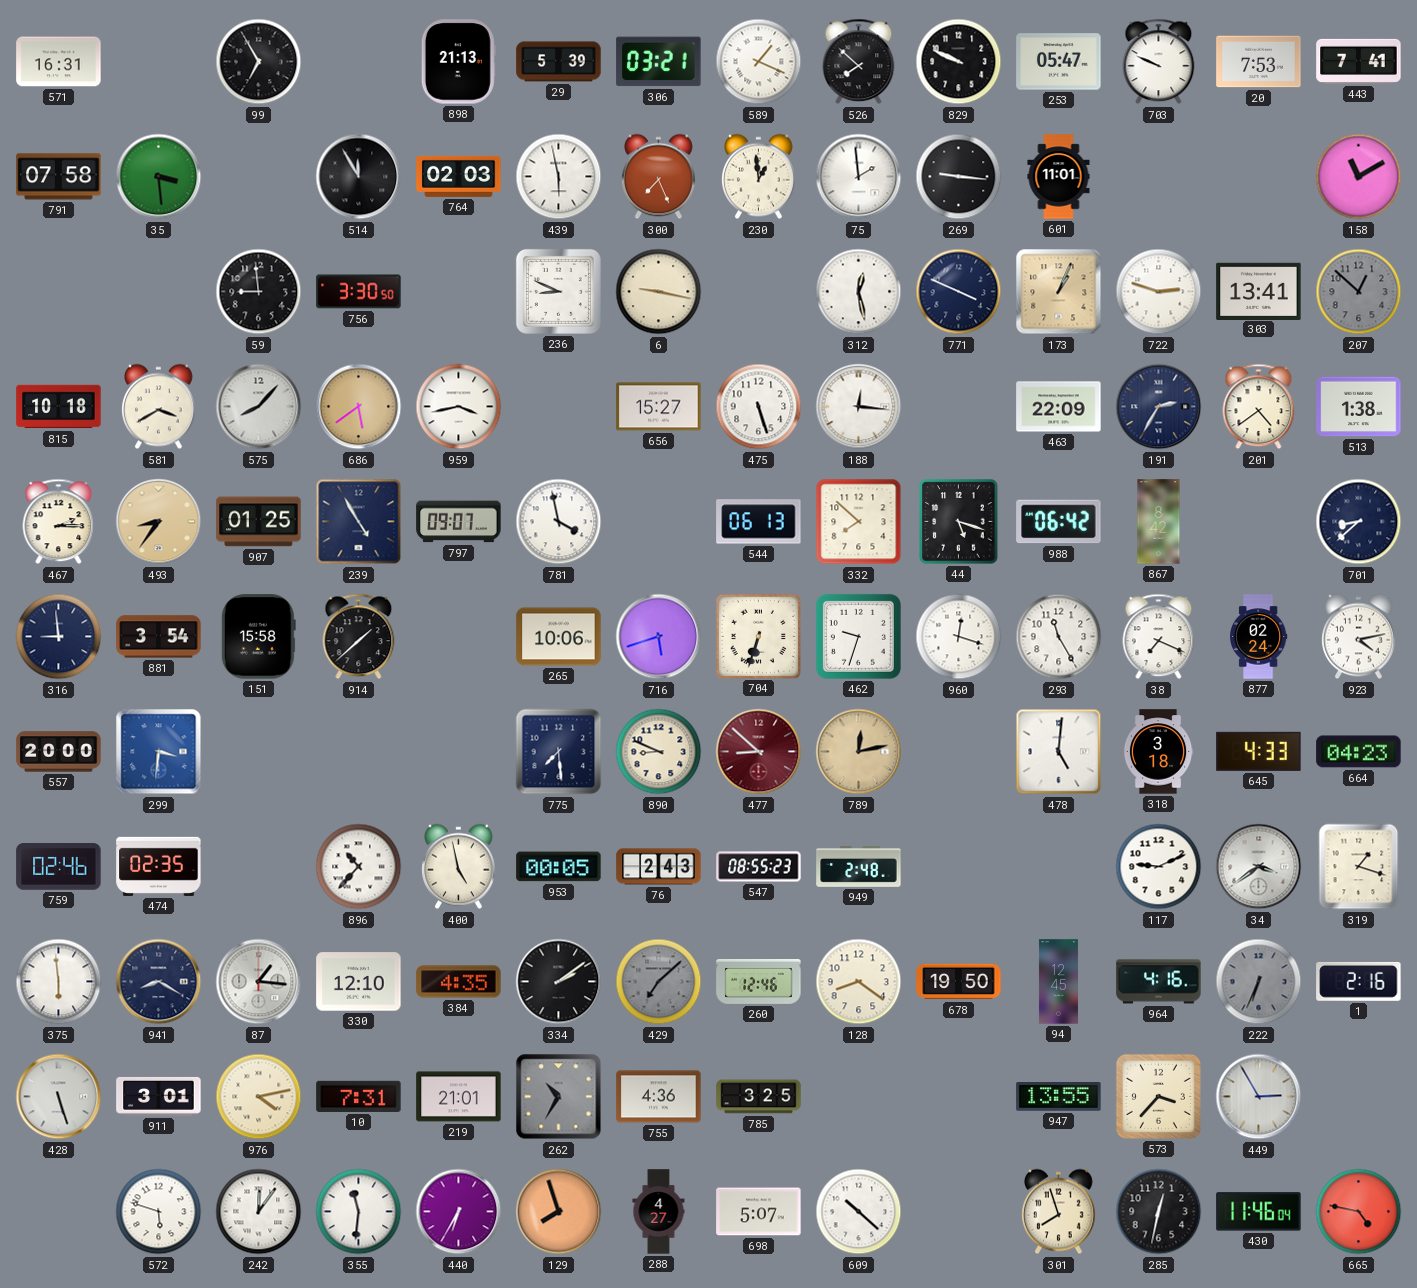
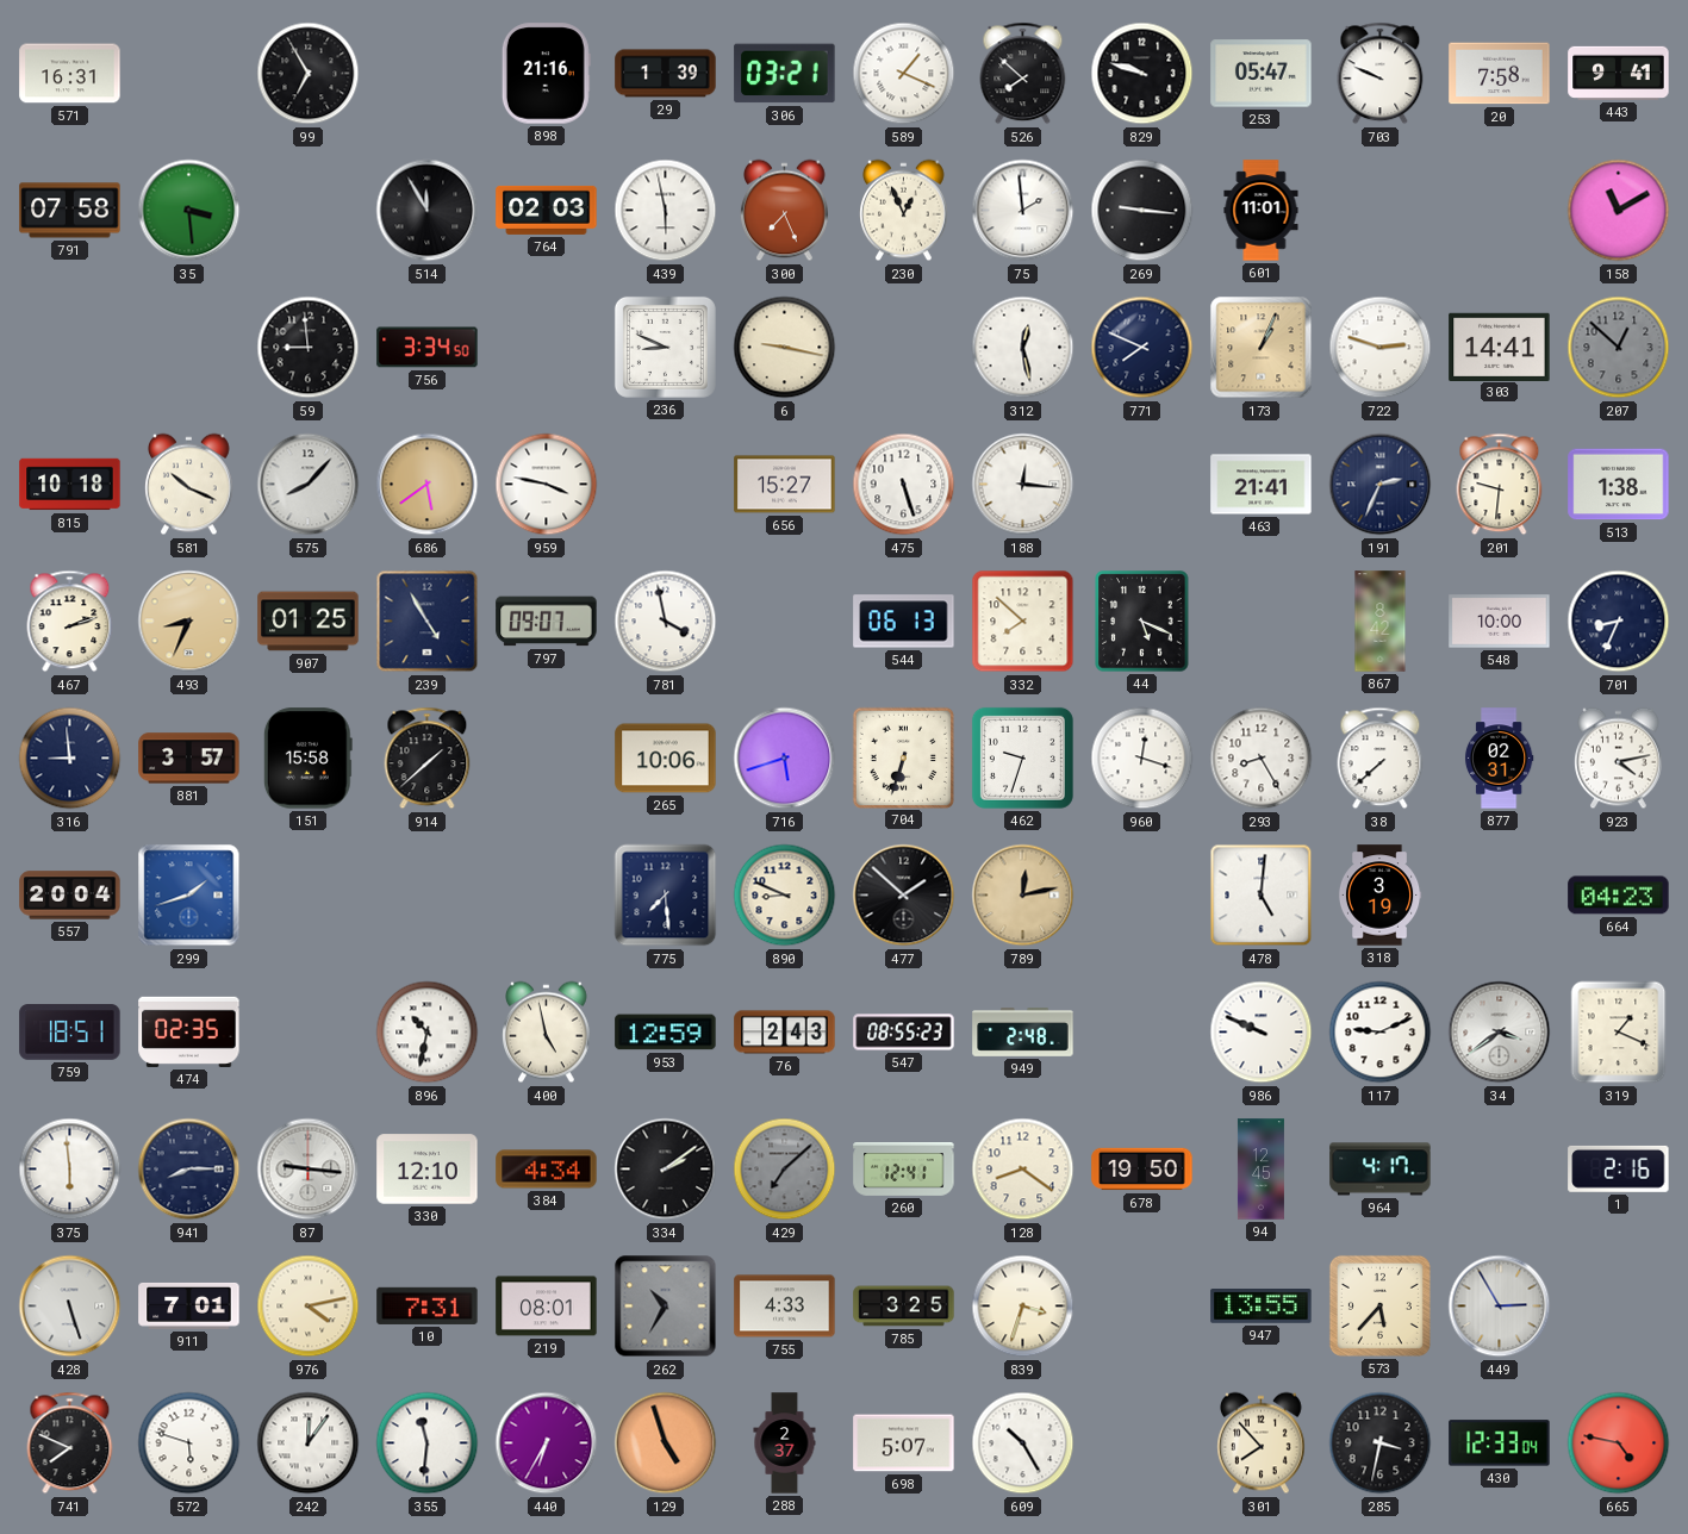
898: 21:13 -> 21:16 (546, 74)
29: 5:39 -> 1:39 (666, 74)
829: 9:49 -> 9:48 (1142, 74)
20: 7:53 -> 7:58 (1500, 74)
443: 7:41 -> 9:41 (1619, 73)
230: 12:59 -> 12:56 (904, 211)
756: 3:30 -> 3:34 (428, 348)
771: 3:49 -> 7:49 (1142, 348)
303: 13:41 -> 14:41 (1500, 347)
581: 3:40 -> 10:19 (189, 485)
959: 3:43 -> 3:47 (547, 485)
463: 22:09 -> 21:41 (1262, 485)
191: 2:35 -> 2:34 (1381, 485)
201: 4:39 -> 9:31 (1500, 485)
467: 2:15 -> 2:12 (70, 622)
493: 8:36 -> 8:34 (189, 622)
44: 5:18 -> 5:19 (1142, 622)
988: 06:42 -> none (1059, 522)
548: none -> 10:00 (1500, 622)
701: 8:38 -> 8:34 (1619, 622)
881: 3:54 -> 3:57 (189, 759)
293: 11:25 -> 8:25 (1262, 759)
38: 7:19 -> 7:38 (1381, 759)
877: 02:24 -> 02:31 (1499, 759)
557: 20:00 -> 20:04 (70, 896)
299: 3:31 -> 1:42 (189, 896)
477: 8:52 -> 1:52 (904, 896)
477 dial: burgundy -> black (904, 896)
318: 3:18 -> 3:19 (1379, 896)
645: 4:33 -> none (1259, 751)
759: 02:46 -> 18:51 (70, 1033)
896: 10:37 -> 10:32 (428, 1033)
953: 00:05 -> 12:59 (666, 1033)
986: none -> 9:49 (1262, 1033)
319: 1:18 -> 1:19 (1619, 1033)
941: 8:20 -> 8:15 (189, 1170)
87: 1:16 -> 9:16 (309, 1170)
384: 4:35 -> 4:34 (547, 1170)
260: 12:46 -> 12:41 (904, 1170)
964: 4:16 -> 4:17 (1381, 1170)
222: 6:34 -> none (1259, 982)
911: 3:01 -> 7:01 (189, 1305)
219: 21:01 -> 08:01 (547, 1307)
755: 4:36 -> 4:33 (785, 1307)
839: none -> 3:33 (1023, 1307)
573: 3:37 -> 5:37 (1379, 1305)
741: none -> 7:49 (70, 1443)
129: 7:57 -> 4:57 (666, 1443)
288: 4:27 -> 2:37 (785, 1443)
609: 10:22 -> 10:25 (1023, 1443)
301: 7:57 -> 7:53 (1262, 1443)
285: 12:32 -> 3:32 (1381, 1443)
430: 11:46 -> 12:33 (1500, 1443)
